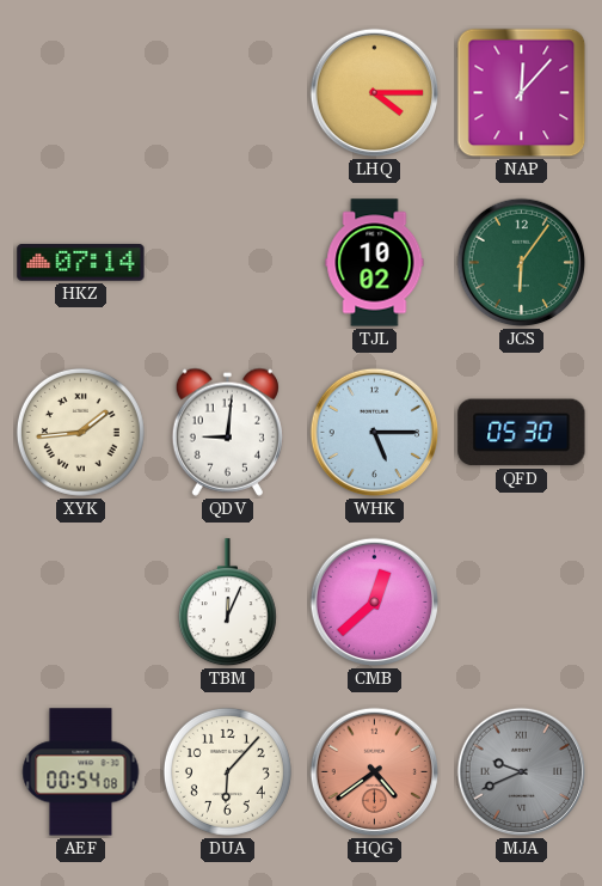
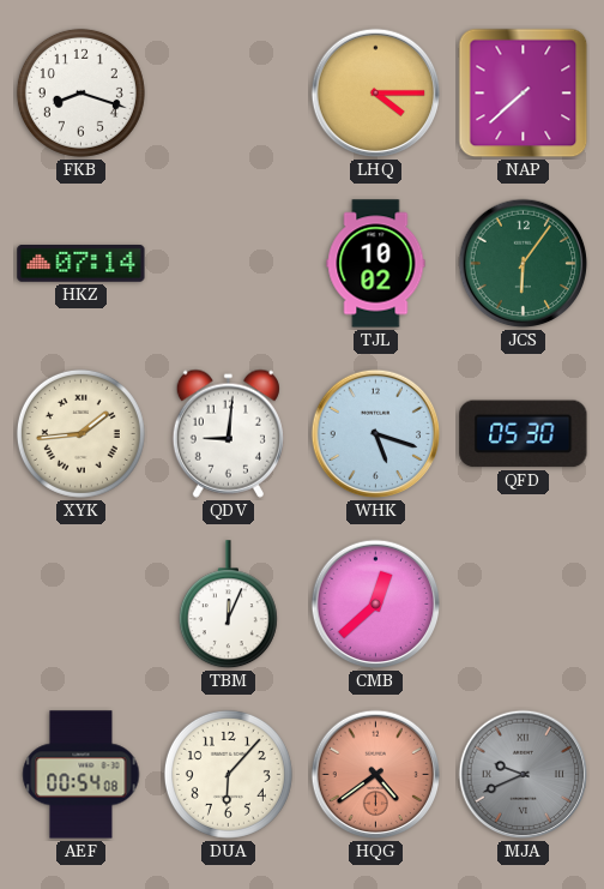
FKB: none -> 8:18 (80, 92)
NAP: 12:07 -> 7:38 (524, 94)
WHK: 5:15 -> 5:18 (376, 434)
